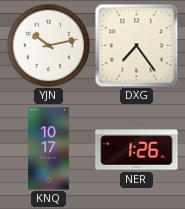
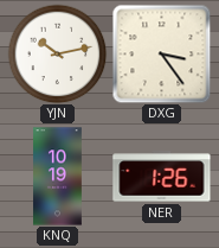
DXG: 7:24 -> 3:24 (161, 53)
KNQ: 10:17 -> 10:19 (58, 177)
